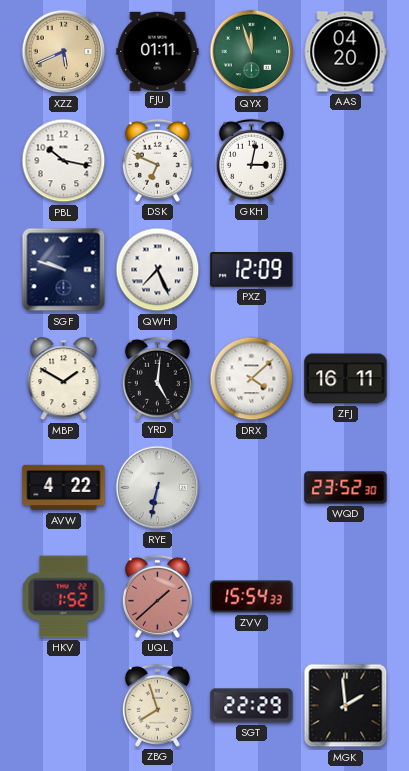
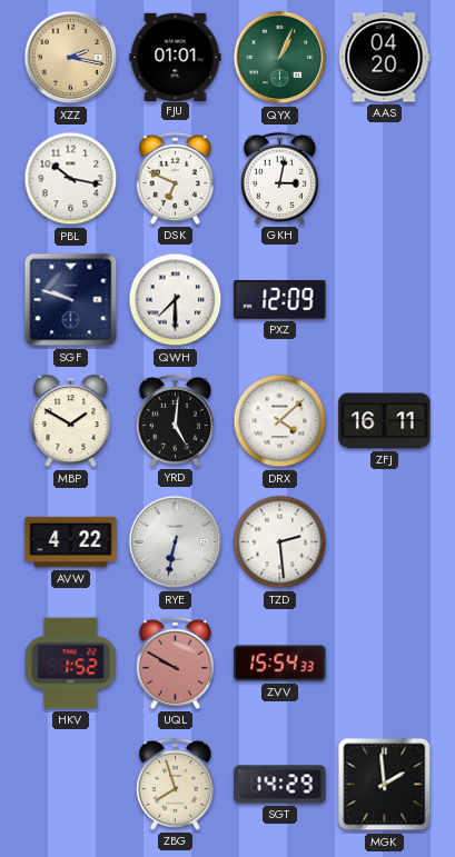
XZZ: 5:41 -> 2:17 (71, 58)
FJU: 01:11 -> 01:01 (176, 57)
QYX: 11:57 -> 1:04 (280, 58)
QWH: 7:26 -> 7:30 (176, 300)
TZD: none -> 2:29 (280, 542)
WQD: 23:52 -> none (346, 488)
UQL: 1:38 -> 9:50 (175, 662)
SGT: 22:29 -> 14:29 (280, 785)
